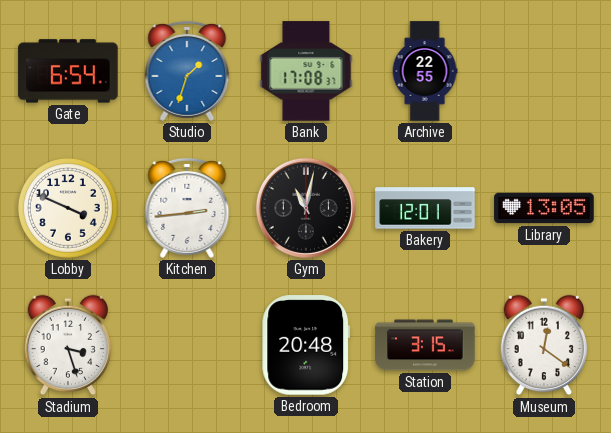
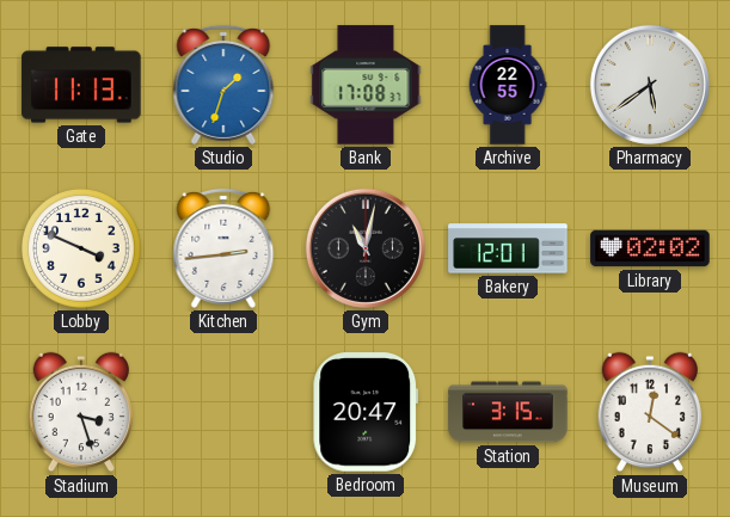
Gate: 6:54 -> 11:13 (81, 85)
Pharmacy: none -> 5:39 (650, 85)
Library: 13:05 -> 02:02 (650, 248)
Bedroom: 20:48 -> 20:47 (366, 412)
